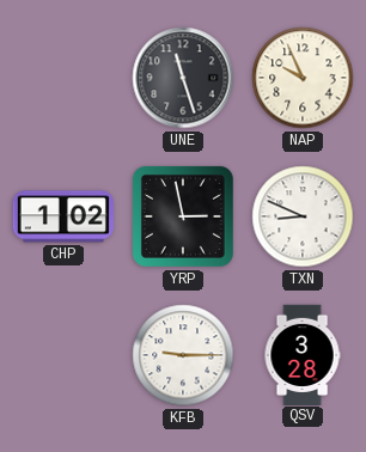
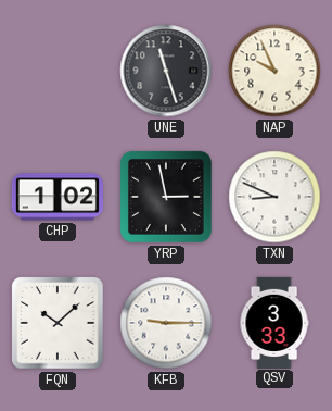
FQN: none -> 10:08 (58, 323)
QSV: 3:28 -> 3:33 (274, 322)
